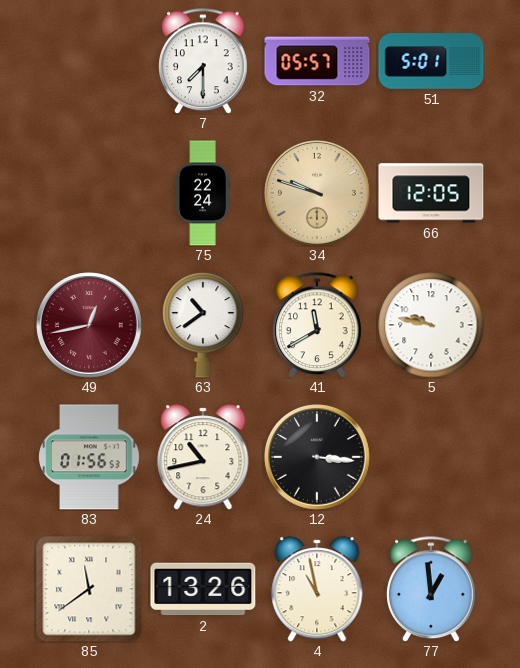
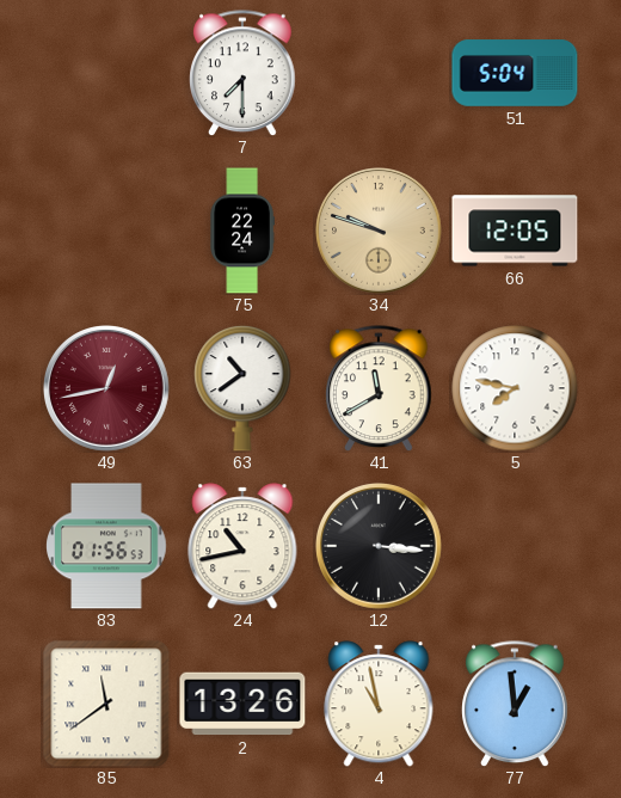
32: 05:57 -> none (317, 61)
51: 5:01 -> 5:04 (515, 73)
5: 9:47 -> 7:47 (515, 388)
